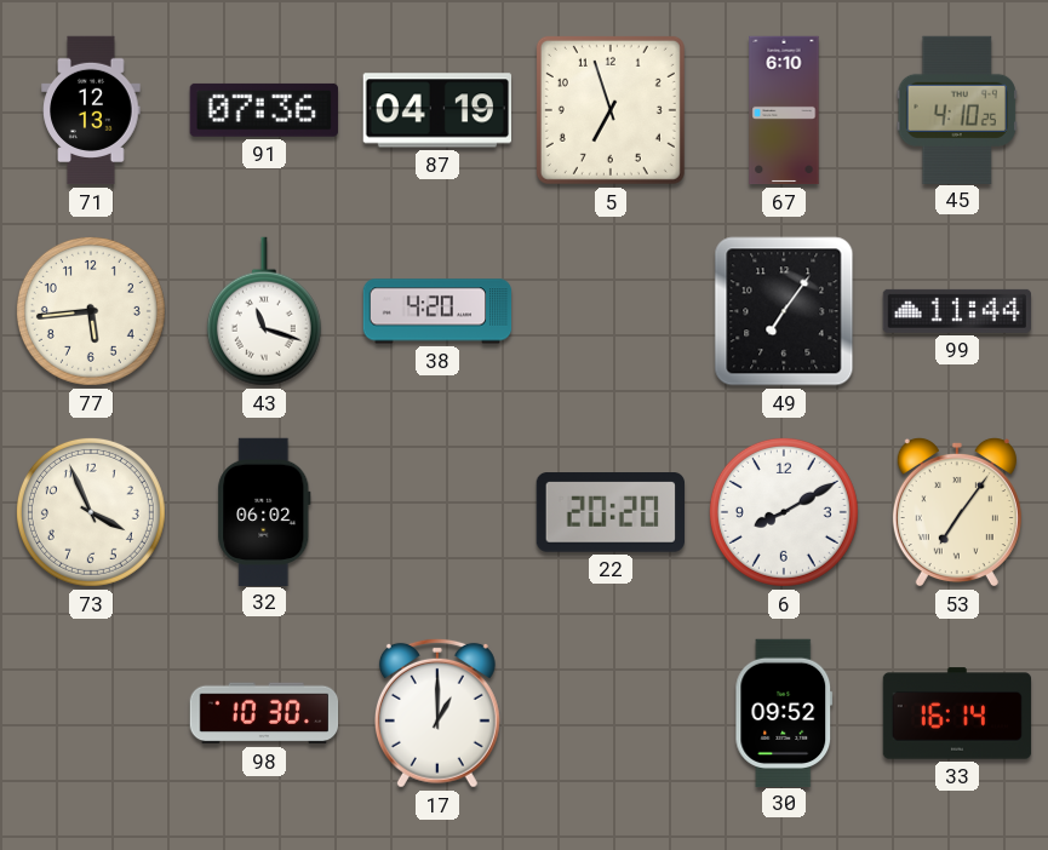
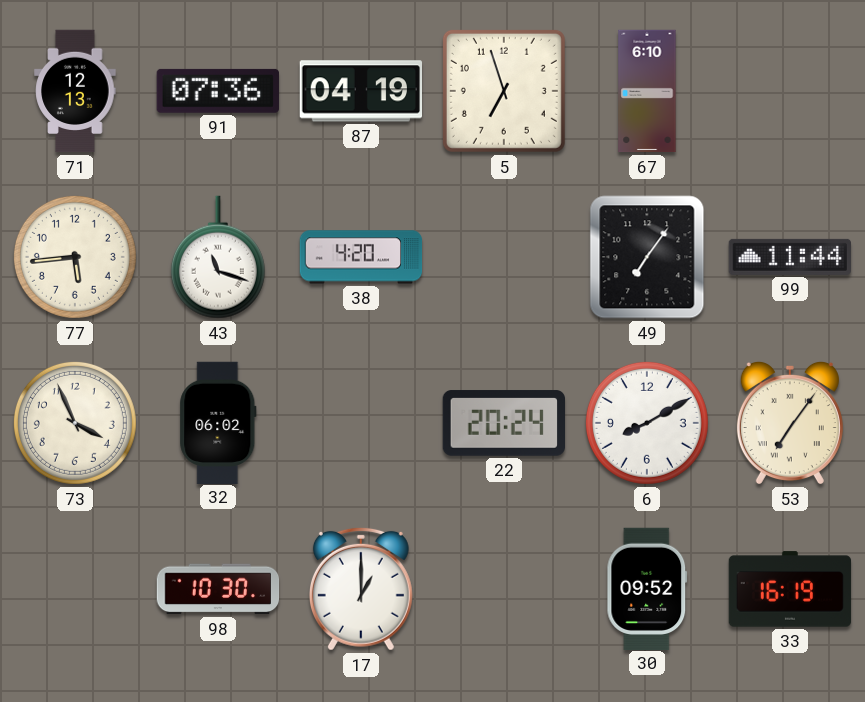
45: 4:10 -> none (957, 109)
22: 20:20 -> 20:24 (503, 423)
33: 16:14 -> 16:19 (790, 589)
